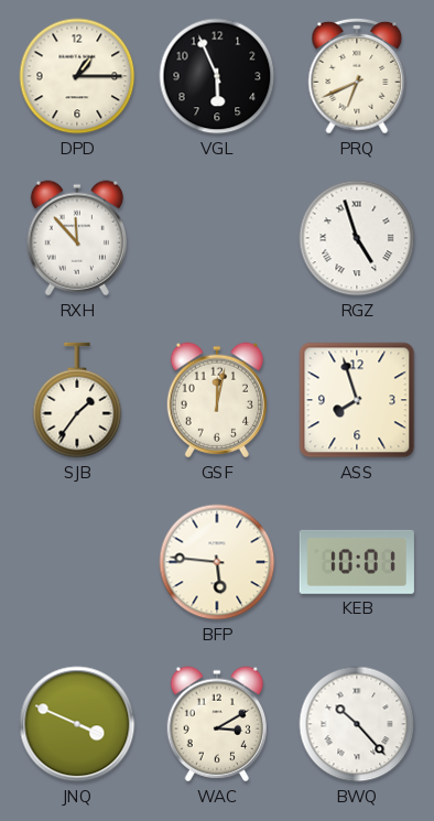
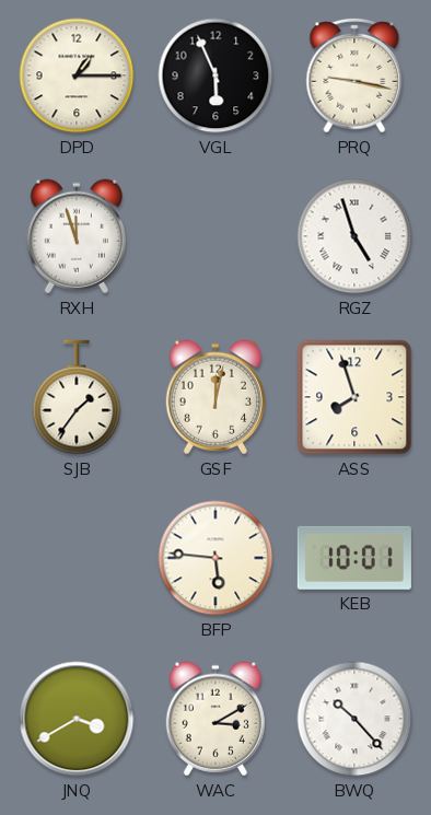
PRQ: 6:41 -> 9:17 (354, 75)
RXH: 11:53 -> 11:57 (77, 236)
JNQ: 3:49 -> 3:40 (77, 719)
